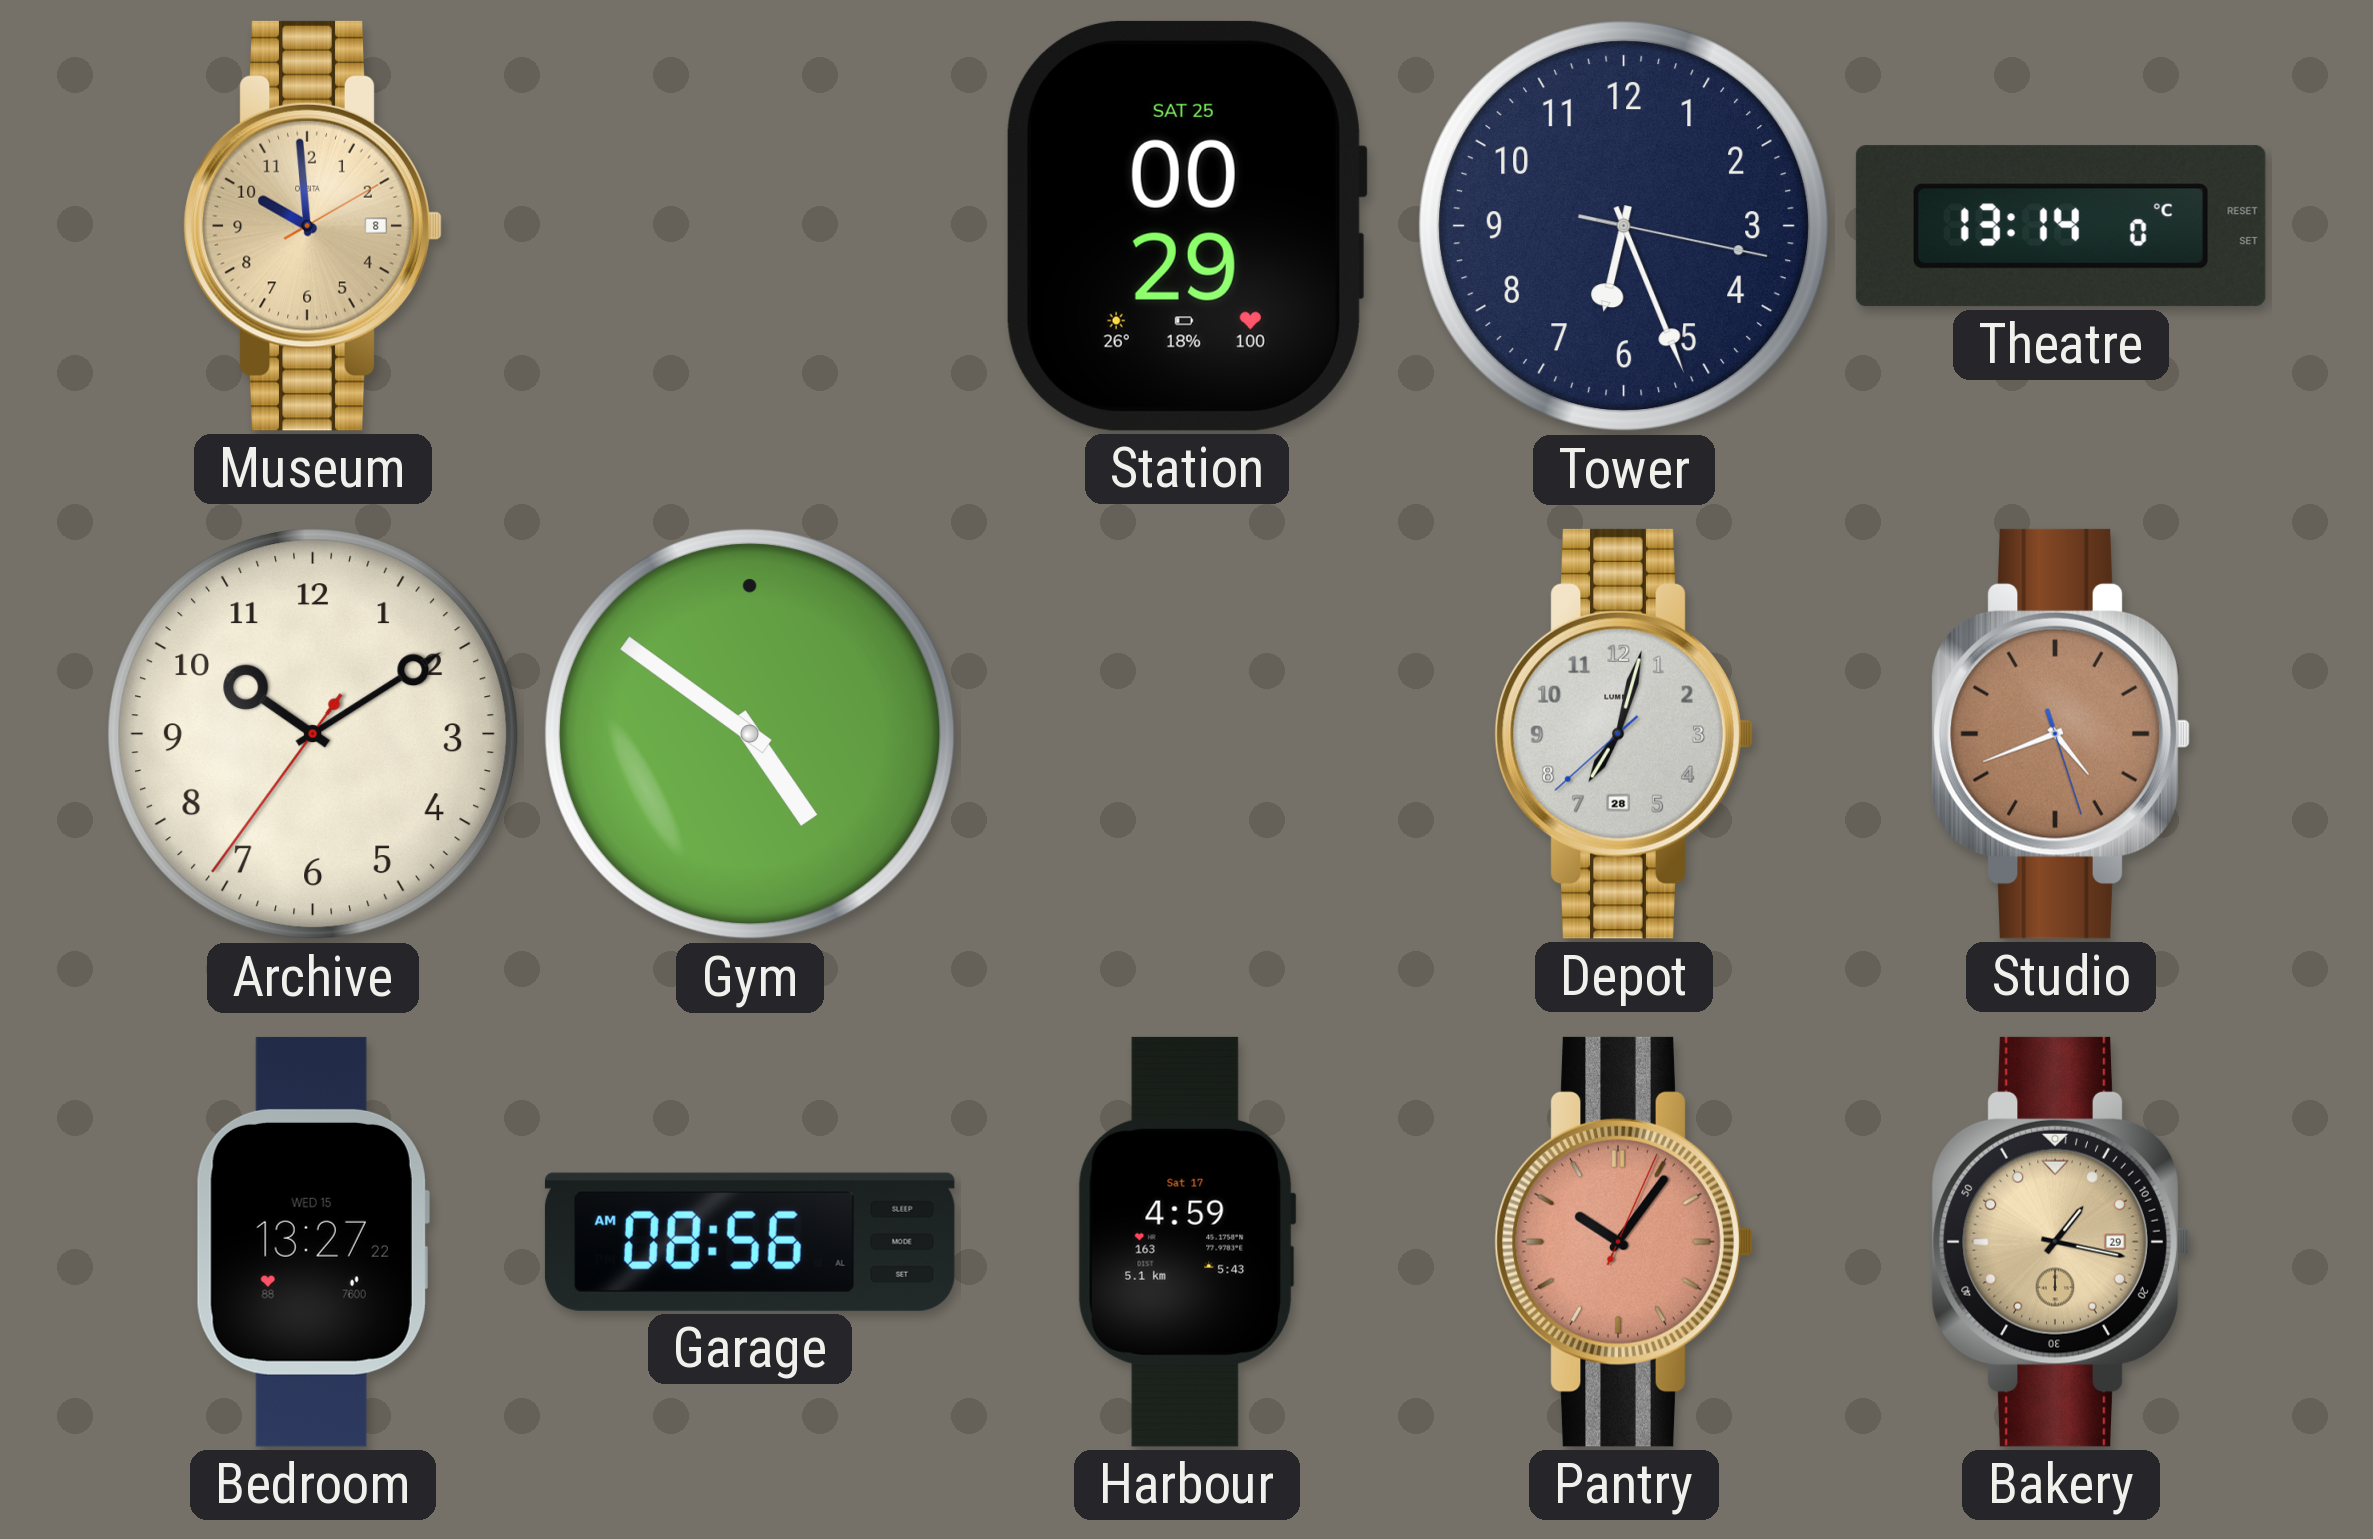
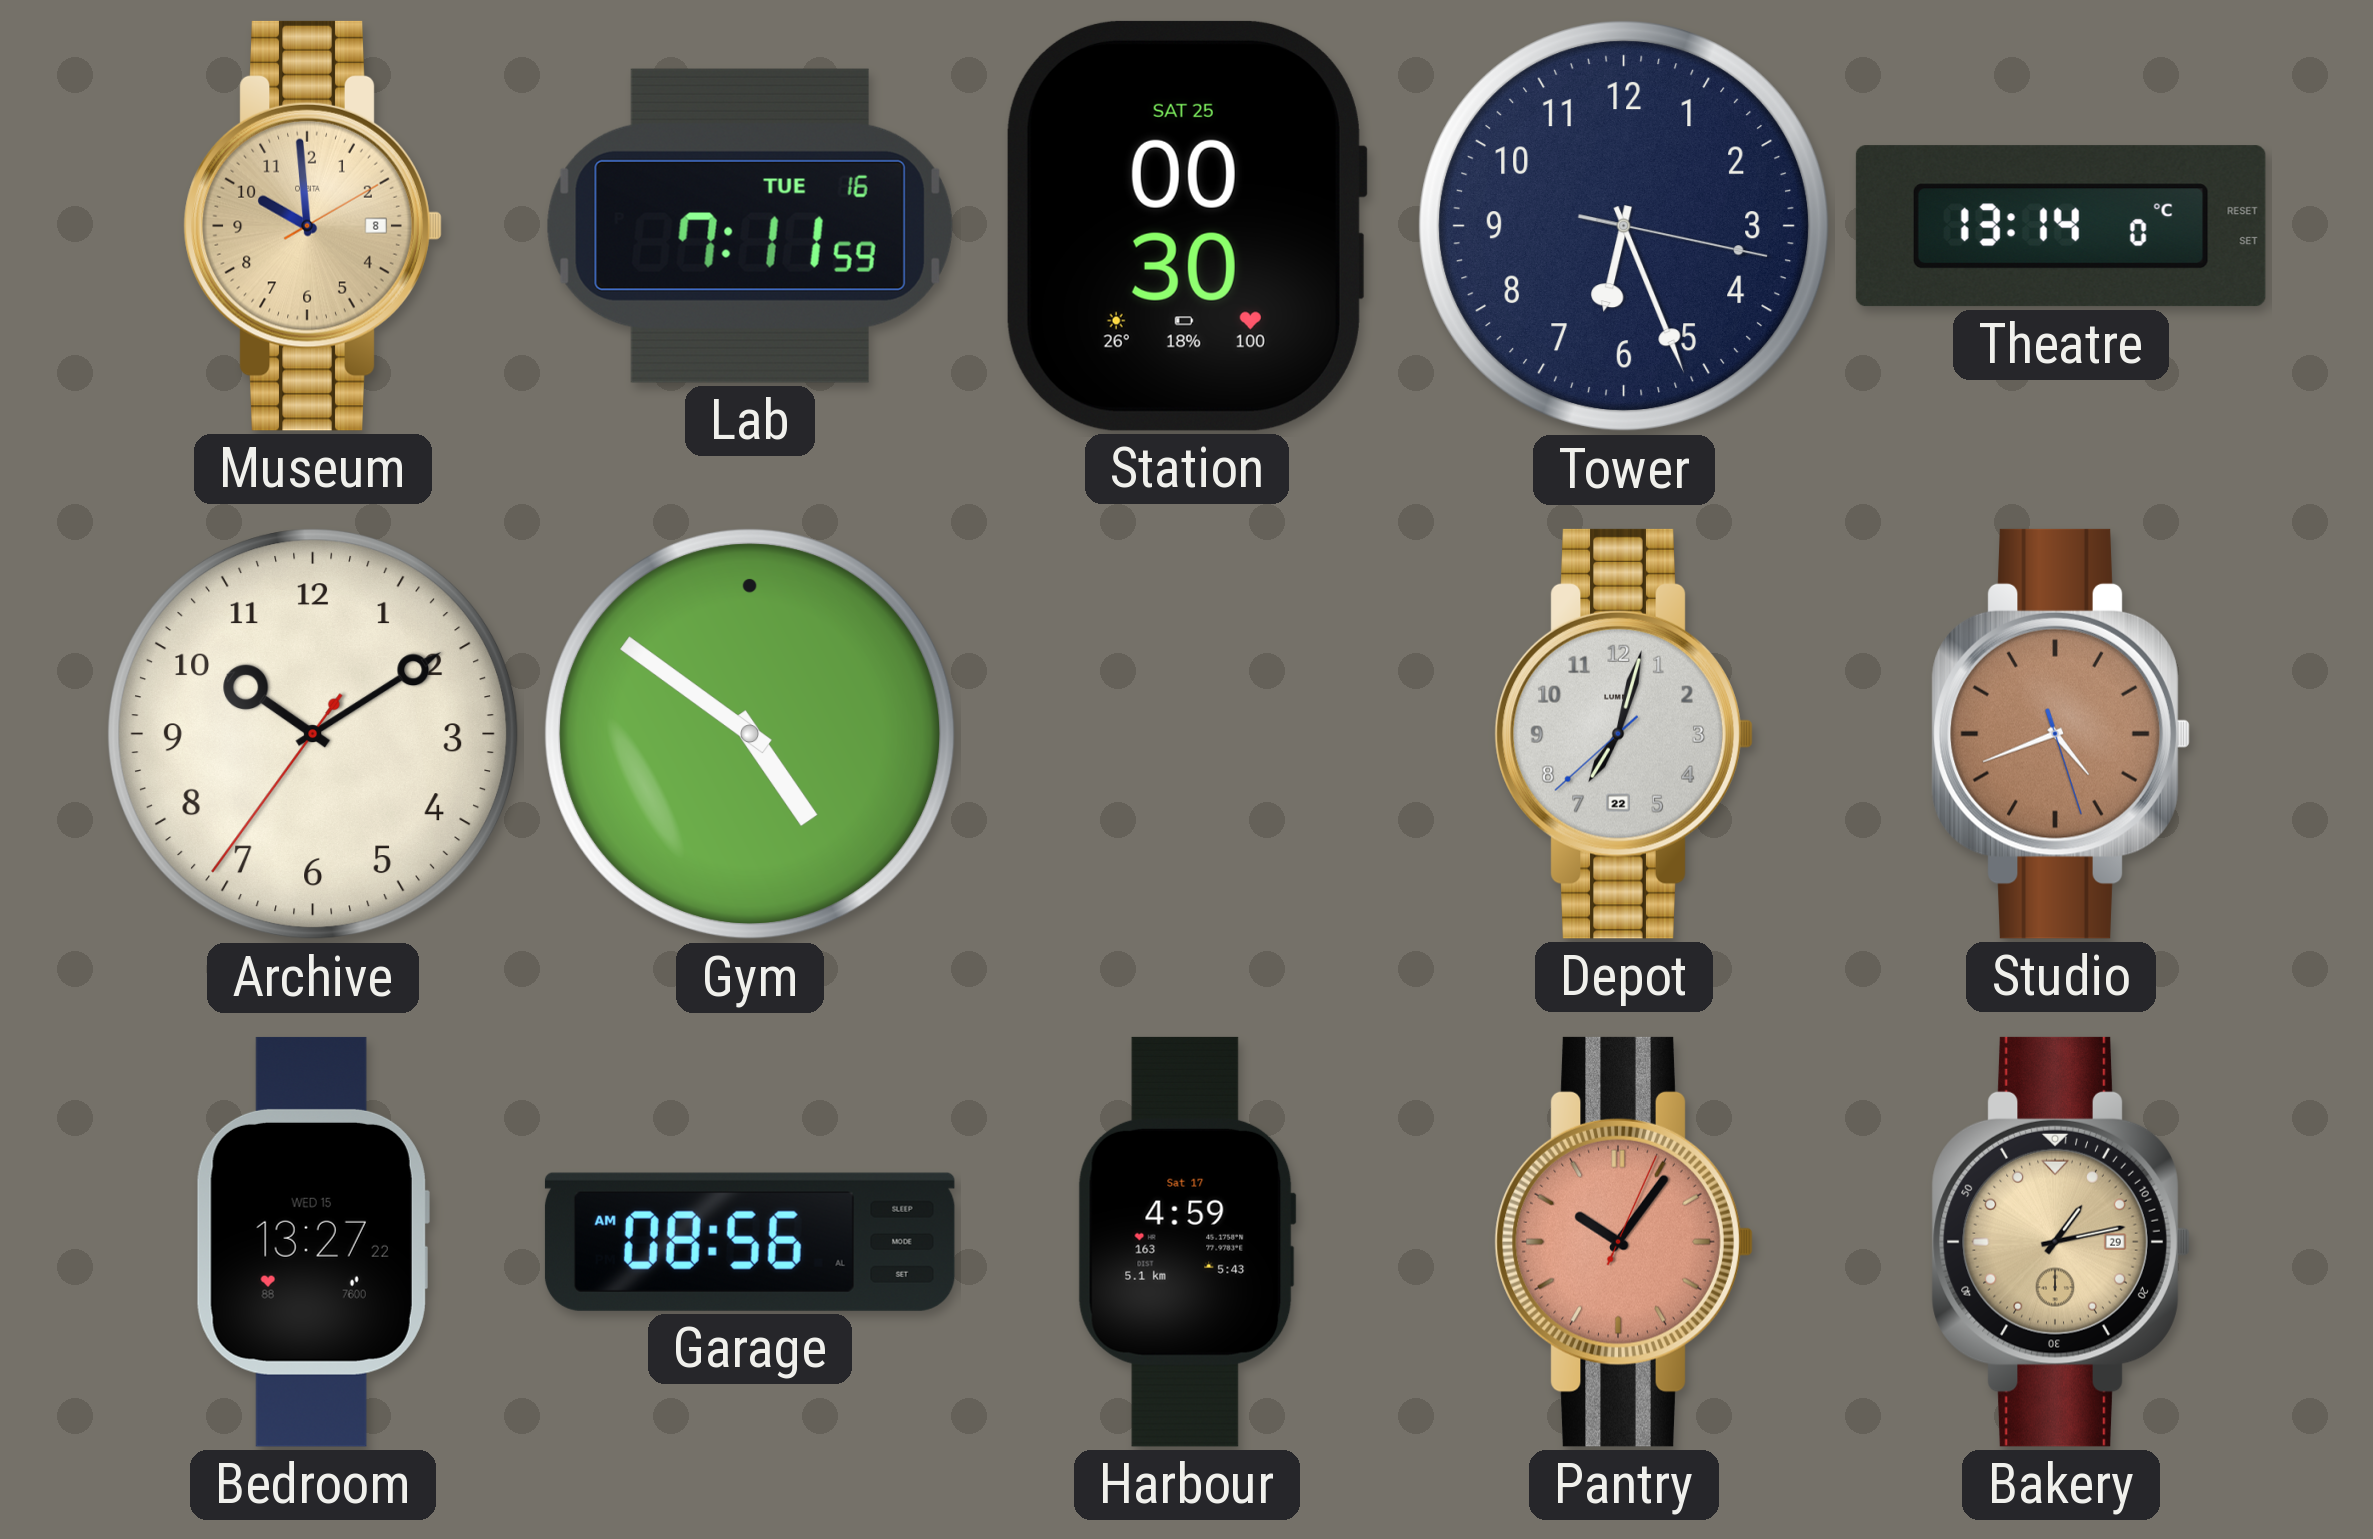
Lab: none -> 7:11 (750, 226)
Station: 00:29 -> 00:30 (1186, 226)
Depot date: 28 -> 22 (1624, 734)
Bakery: 1:17 -> 1:13 (2061, 1242)
